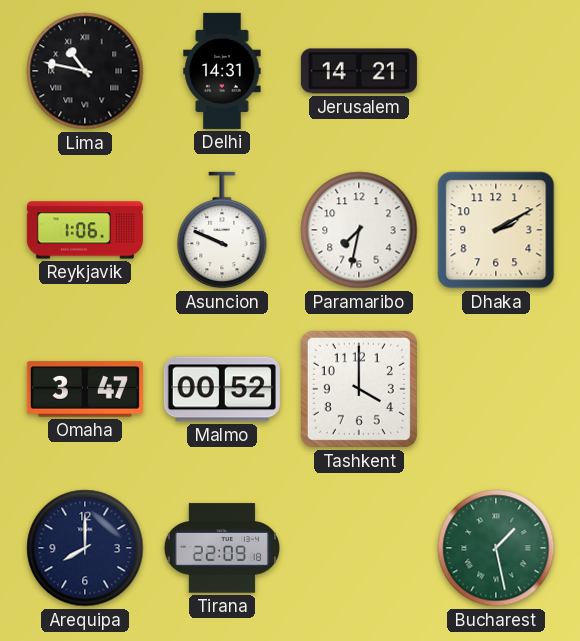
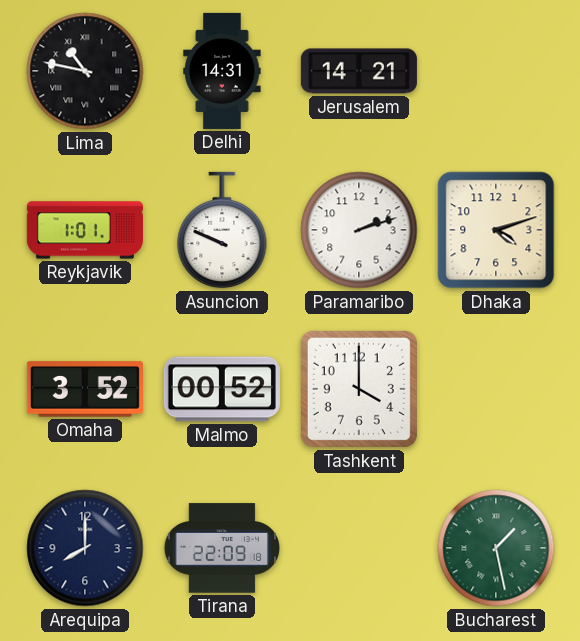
Reykjavik: 1:06 -> 1:01 (85, 230)
Paramaribo: 7:32 -> 2:12 (359, 230)
Dhaka: 2:10 -> 4:12 (496, 230)
Omaha: 3:47 -> 3:52 (85, 389)
